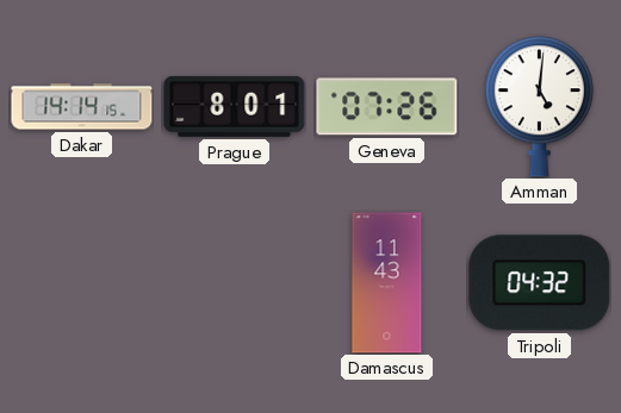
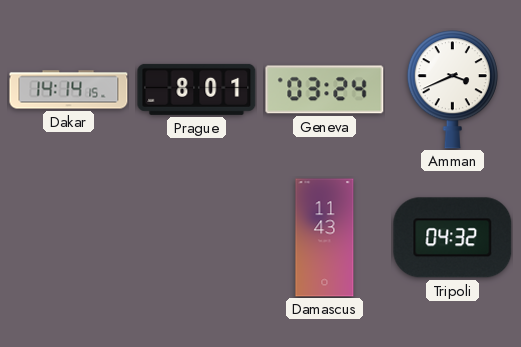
Geneva: 07:26 -> 03:24 (325, 90)
Amman: 5:01 -> 3:41 (452, 90)
